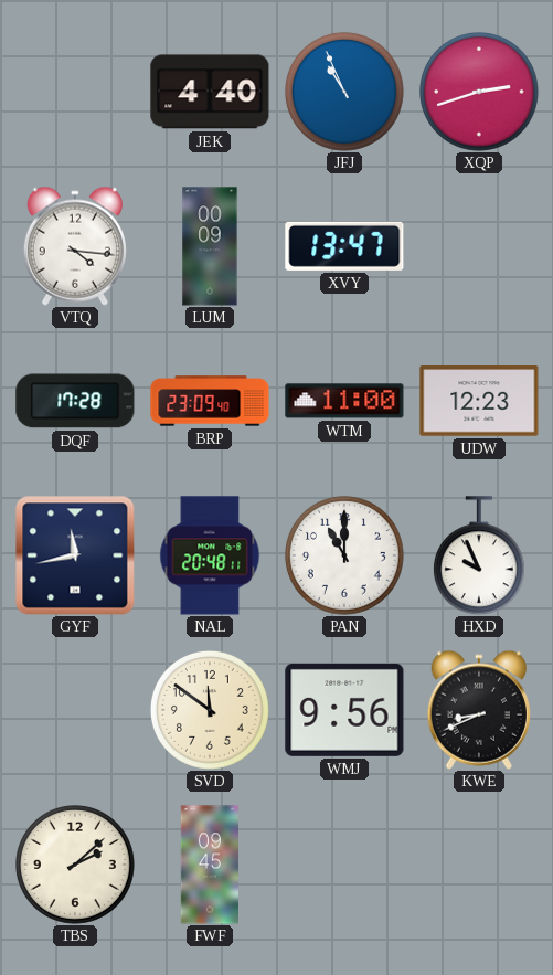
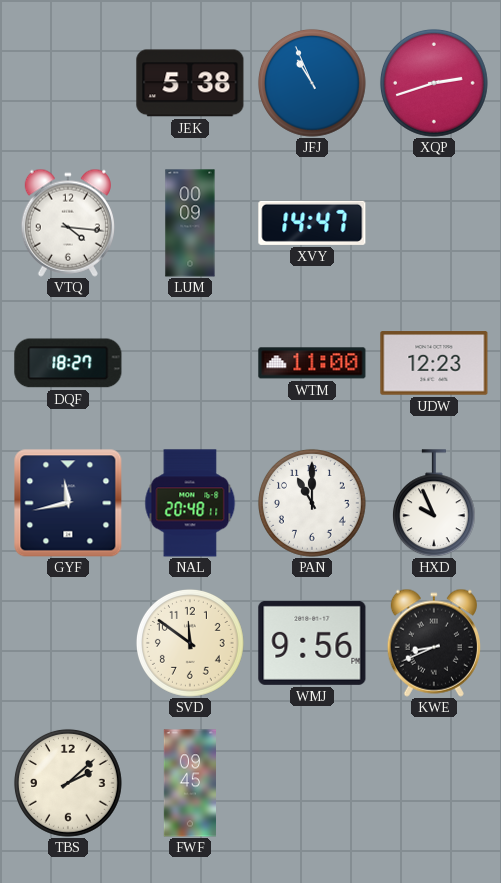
JEK: 4:40 -> 5:38 (190, 83)
XVY: 13:47 -> 14:47 (312, 223)
DQF: 17:28 -> 18:27 (68, 363)
BRP: 23:09 -> none (210, 401)
